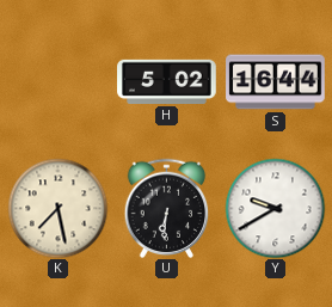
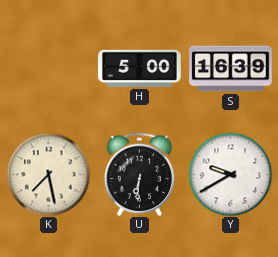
H: 5:02 -> 5:00 (140, 68)
S: 16:44 -> 16:39 (231, 69)
